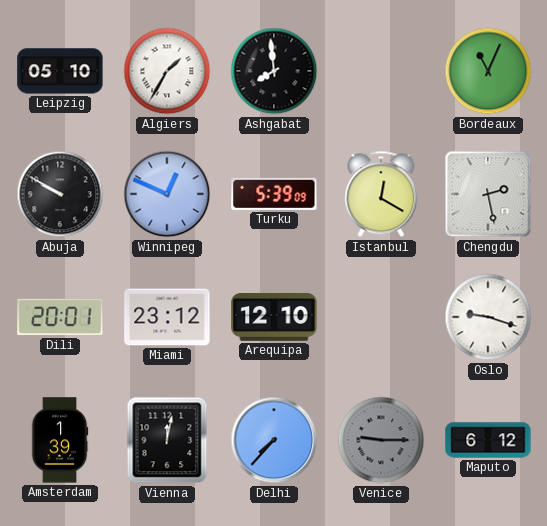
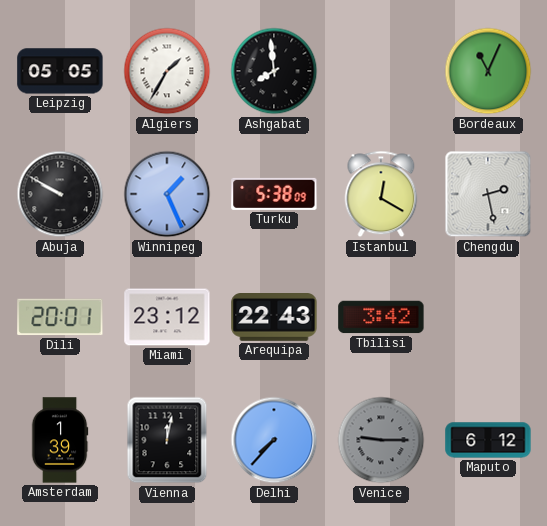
Leipzig: 05:10 -> 05:05 (60, 71)
Winnipeg: 12:49 -> 1:26 (167, 194)
Turku: 5:39 -> 5:38 (274, 194)
Arequipa: 12:10 -> 22:43 (274, 318)
Tbilisi: none -> 3:42 (381, 317)
Oslo: 9:18 -> none (488, 317)
